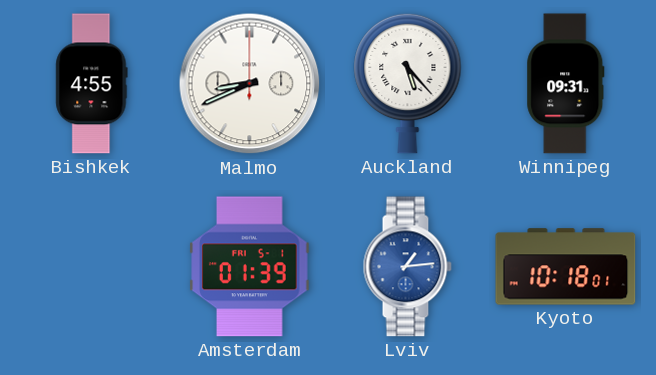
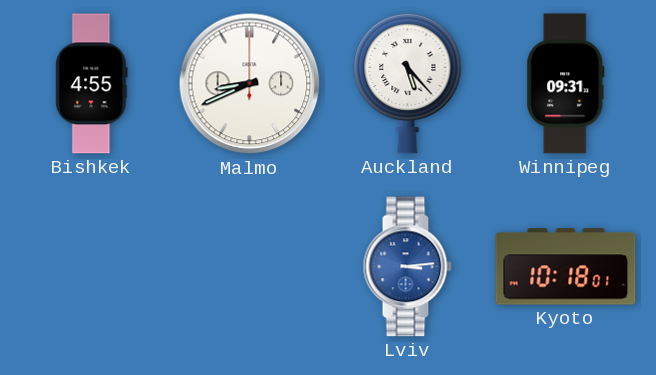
Amsterdam: 01:39 -> none (250, 267)
Lviv: 1:14 -> 3:14 (407, 267)
